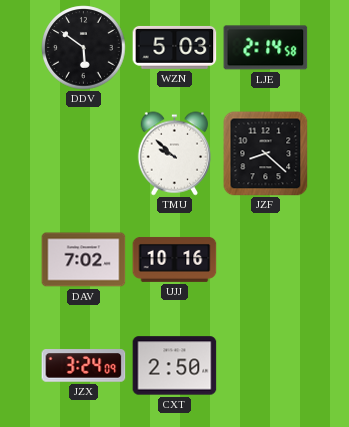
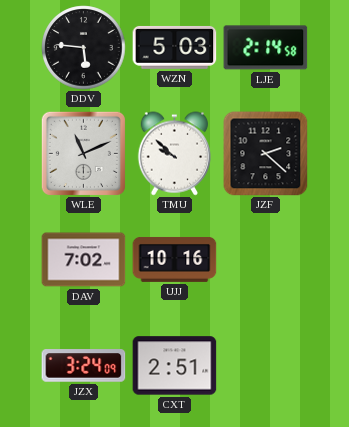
DDV: 5:51 -> 5:46 (84, 48)
WLE: none -> 11:11 (83, 153)
JZF: 8:22 -> 2:22 (266, 154)
CXT: 2:50 -> 2:51 (175, 366)
